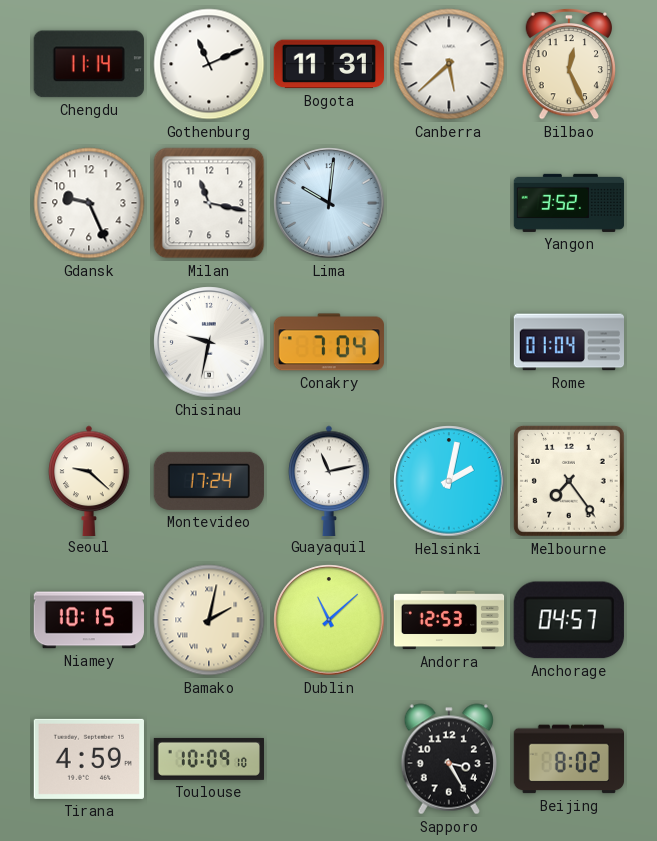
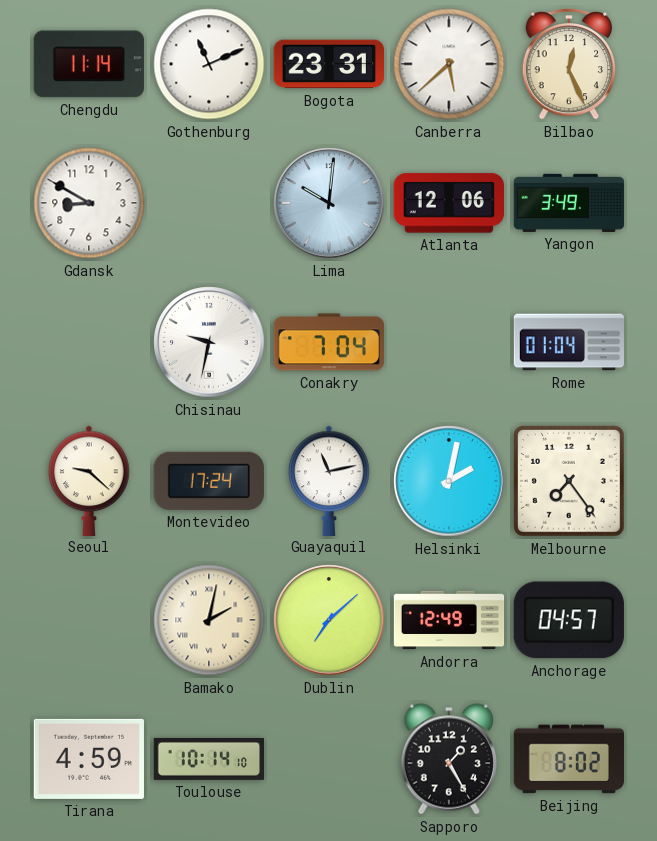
Bogota: 11:31 -> 23:31 (328, 64)
Gdansk: 9:26 -> 8:50 (89, 203)
Milan: 11:17 -> none (209, 203)
Atlanta: none -> 12:06 (448, 203)
Yangon: 3:52 -> 3:49 (569, 203)
Niamey: 10:15 -> none (88, 620)
Dublin: 11:08 -> 7:08 (329, 620)
Andorra: 12:53 -> 12:49 (449, 620)
Toulouse: 10:09 -> 10:14 (209, 759)
Sapporo: 3:25 -> 1:25 (449, 759)
